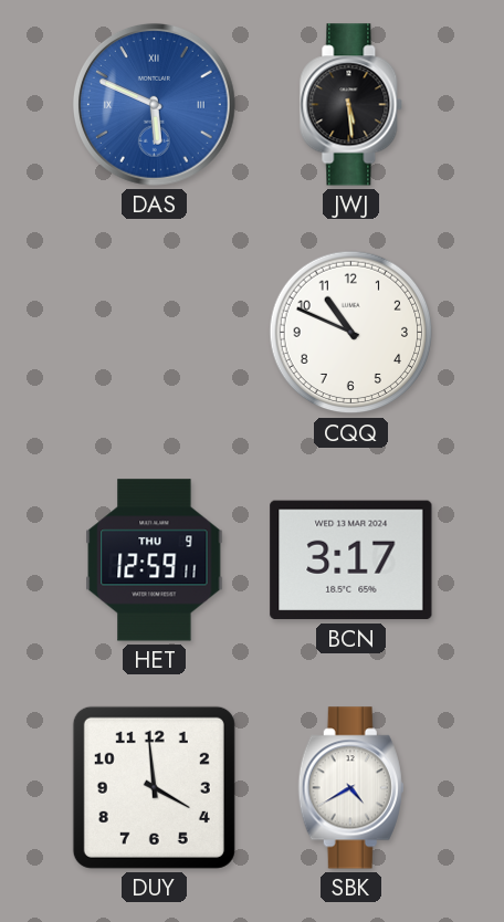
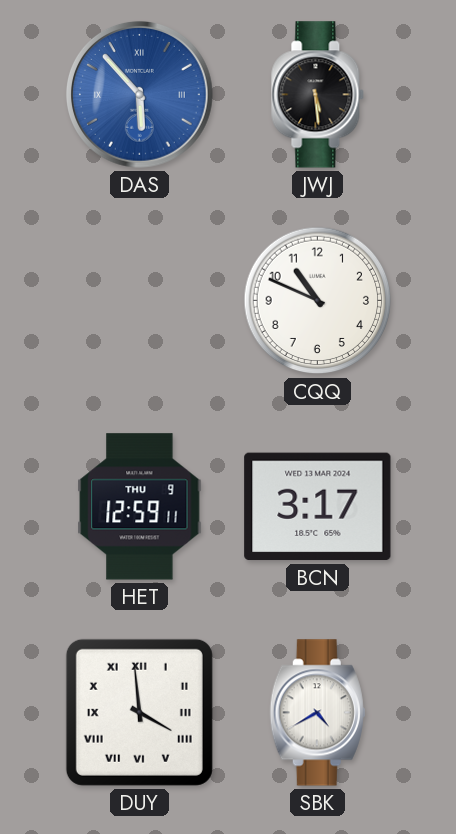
DAS: 5:49 -> 5:53 (139, 94)
DUY numerals: Arabic -> Roman (139, 712)
